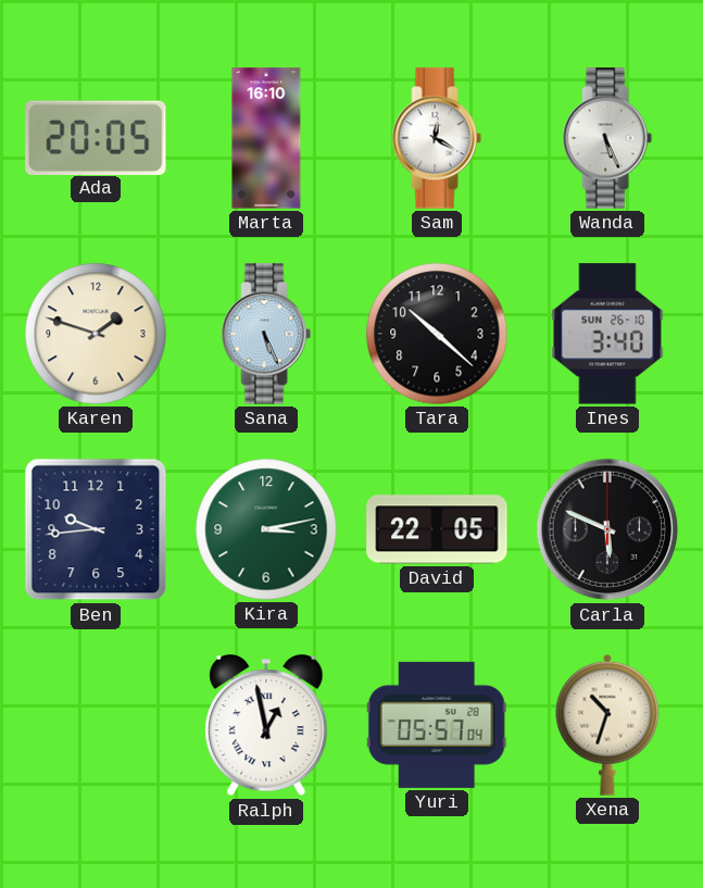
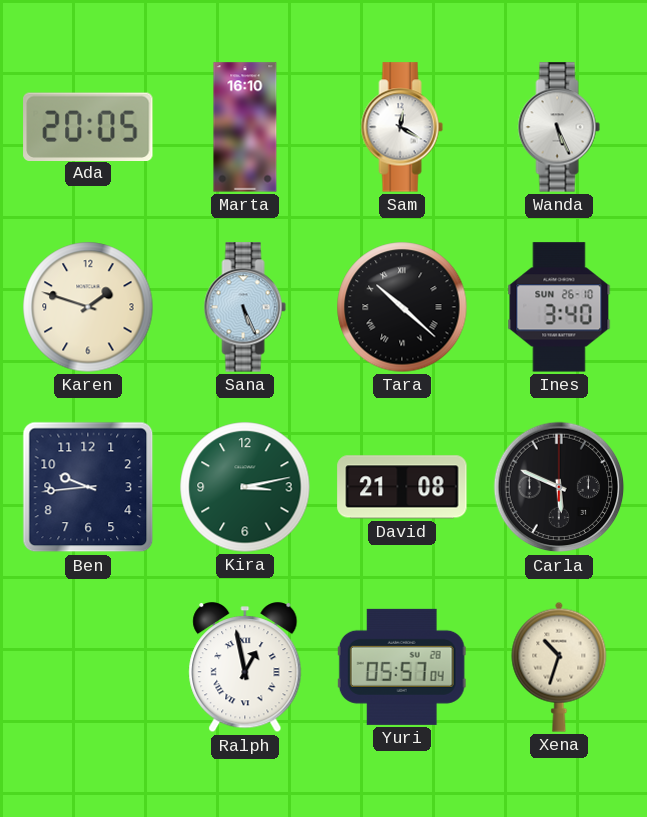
Tara numerals: Arabic -> Roman (402, 307)
David: 22:05 -> 21:08 (402, 487)
